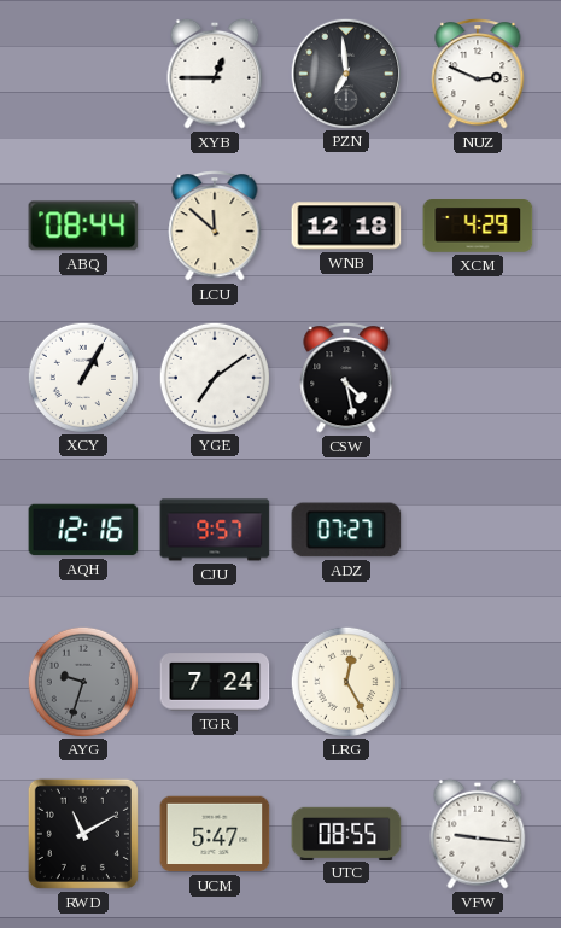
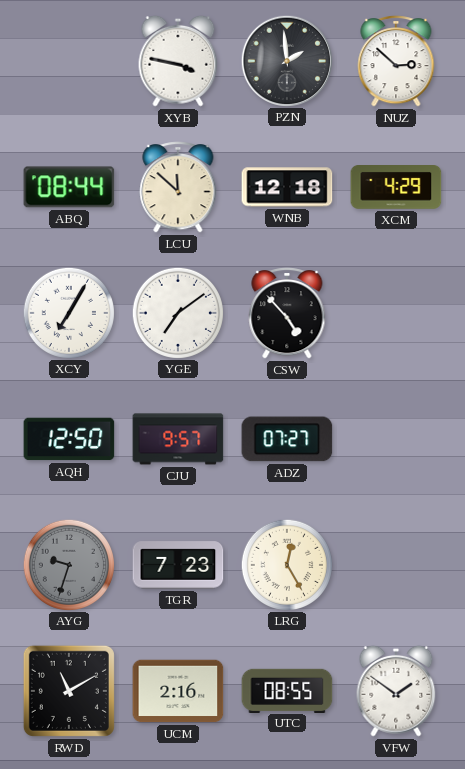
XYB: 12:45 -> 3:47 (178, 61)
PZN: 6:59 -> 1:59 (286, 60)
NUZ: 2:49 -> 2:52 (396, 61)
XCY: 1:05 -> 7:05 (68, 312)
CSW: 4:28 -> 4:53 (287, 313)
AQH: 12:16 -> 12:50 (69, 439)
TGR: 7:24 -> 7:23 (178, 565)
UCM: 5:47 -> 2:16 (178, 691)
VFW: 9:16 -> 1:51 (396, 691)
